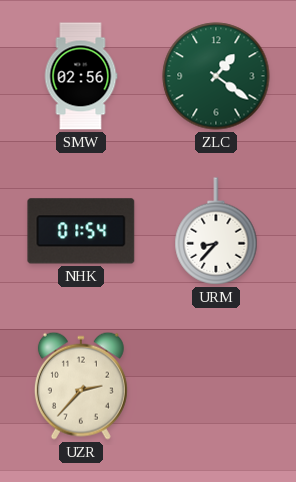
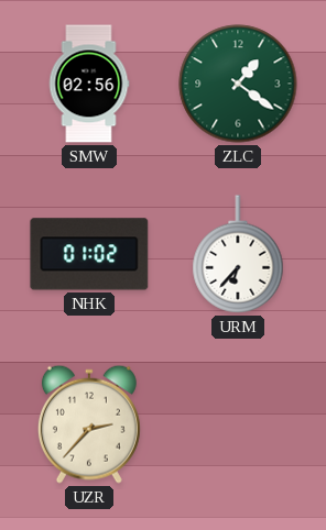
NHK: 01:54 -> 01:02 (89, 254)
URM: 8:37 -> 6:37 (238, 254)
